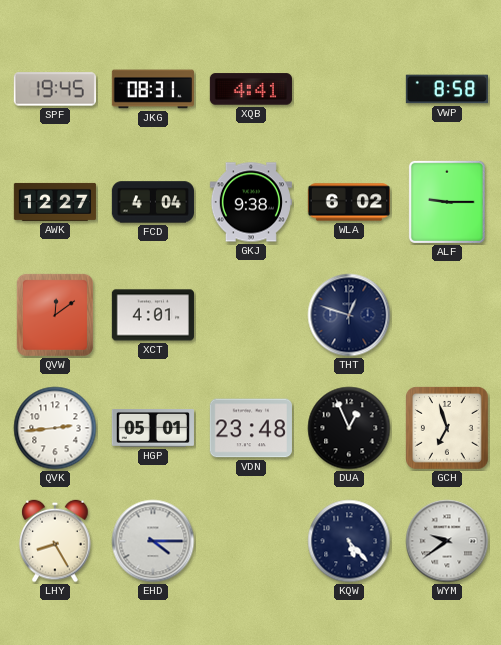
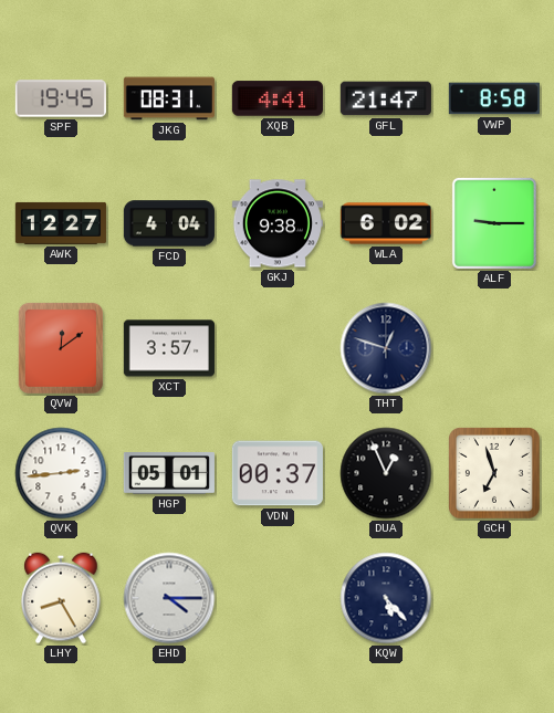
GFL: none -> 21:47 (386, 98)
XCT: 4:01 -> 3:57 (169, 348)
VDN: 23:48 -> 00:37 (278, 473)
WYM: 9:39 -> none (447, 541)
